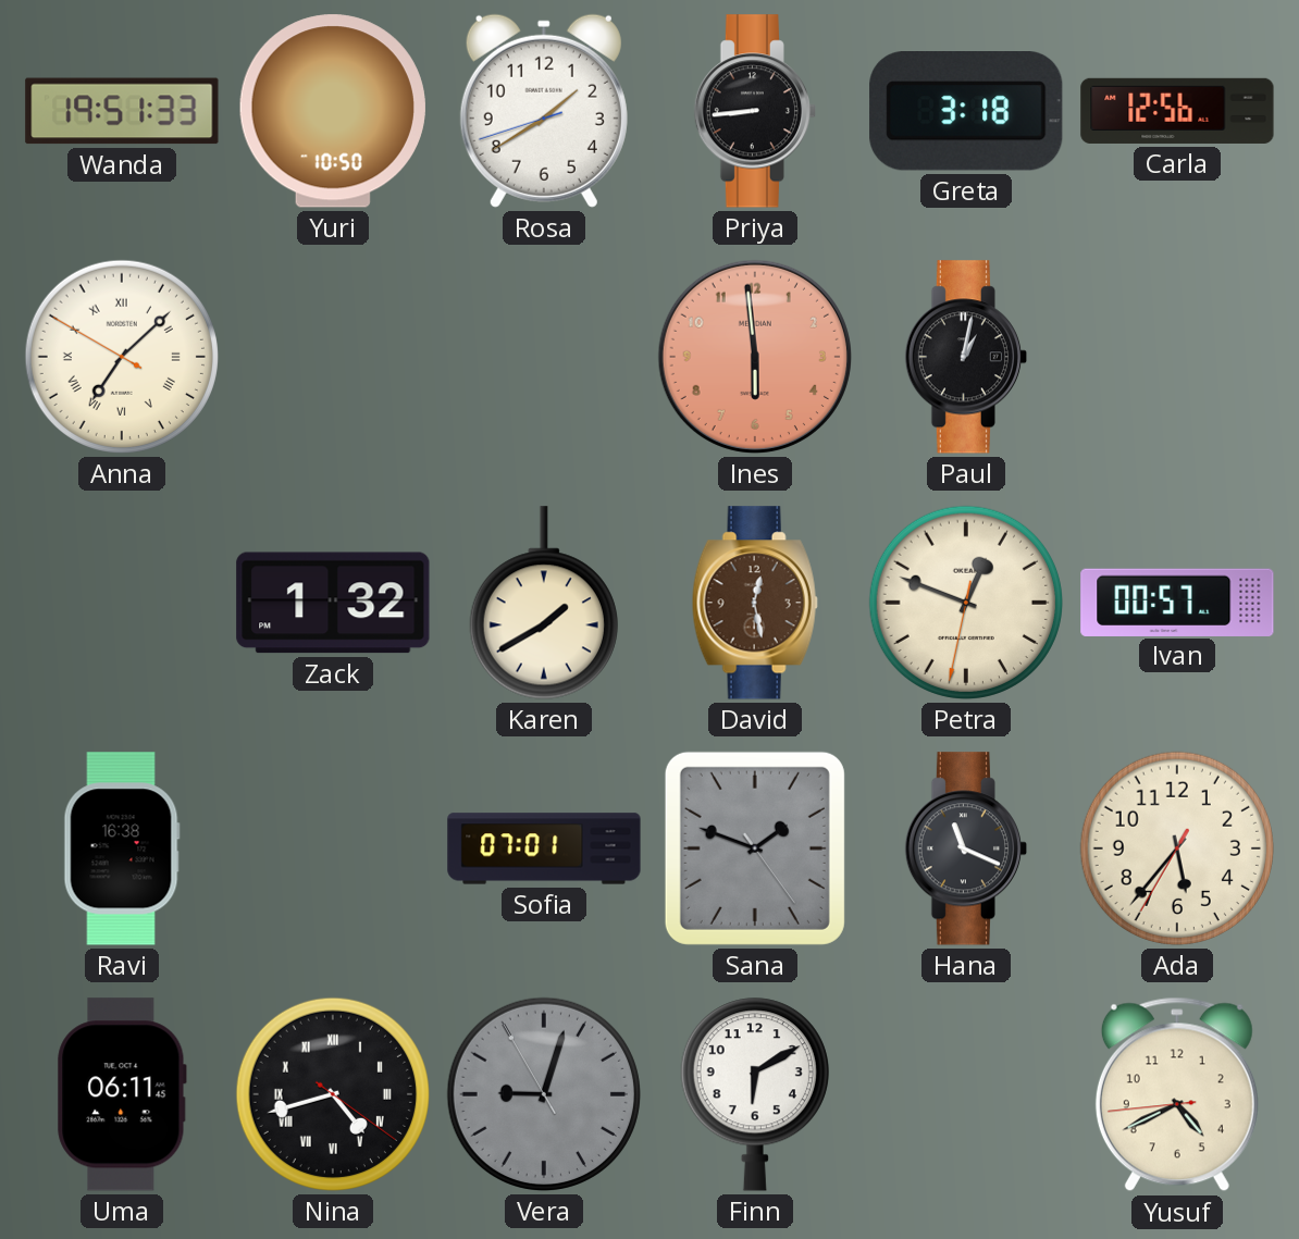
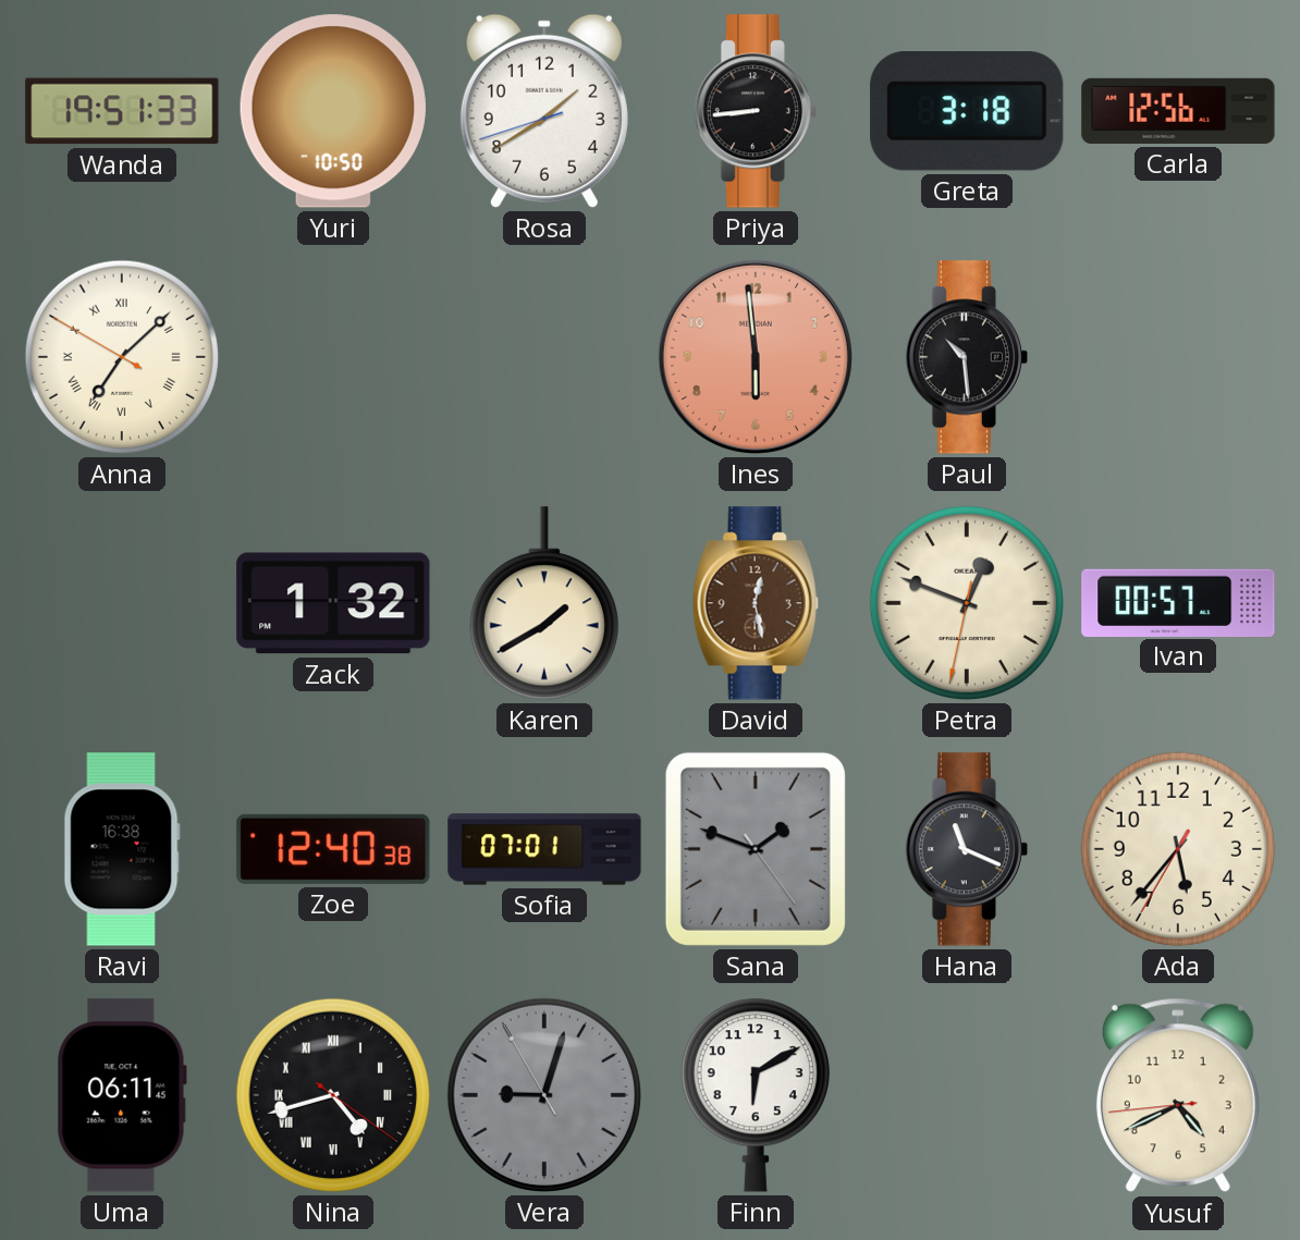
Paul: 1:02 -> 10:29 (966, 357)
Zoe: none -> 12:40 (333, 849)
